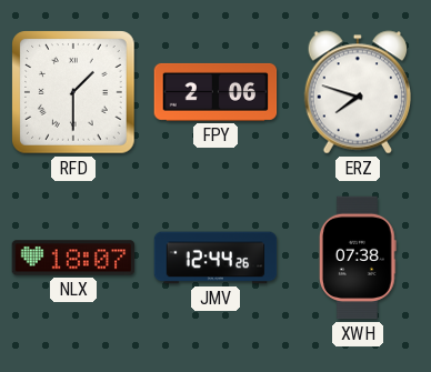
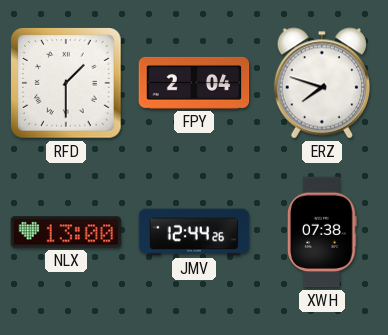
FPY: 2:06 -> 2:04 (194, 83)
NLX: 18:07 -> 13:00 (66, 232)
